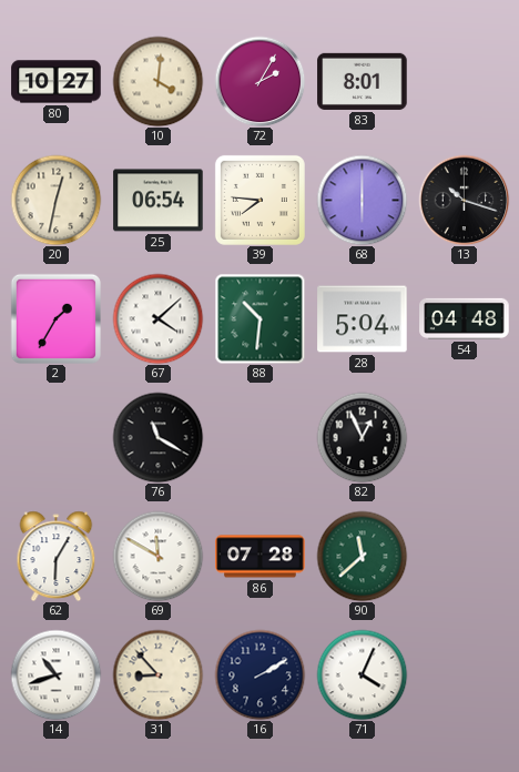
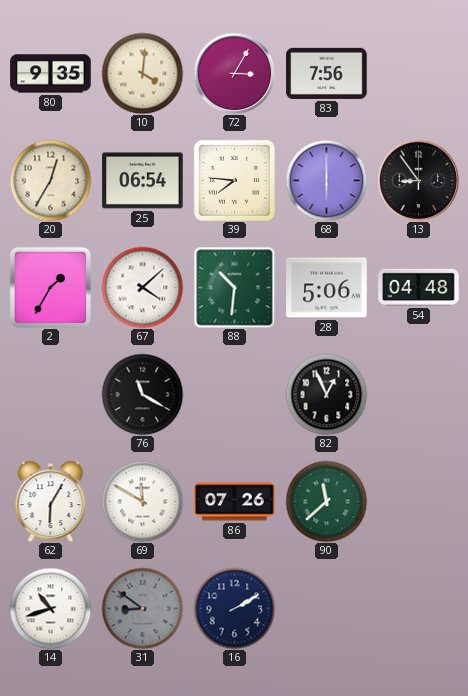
80: 10:27 -> 9:35 (51, 74)
72: 2:05 -> 3:05 (234, 73)
83: 8:01 -> 7:56 (327, 73)
20: 12:32 -> 12:35 (50, 180)
13: 10:18 -> 8:54 (418, 180)
28: 5:04 -> 5:06 (327, 288)
86: 07:28 -> 07:26 (235, 502)
31: 8:53 -> 8:51 (142, 608)
31 dial: cream -> grey (142, 608)
71: 4:04 -> none (362, 674)
